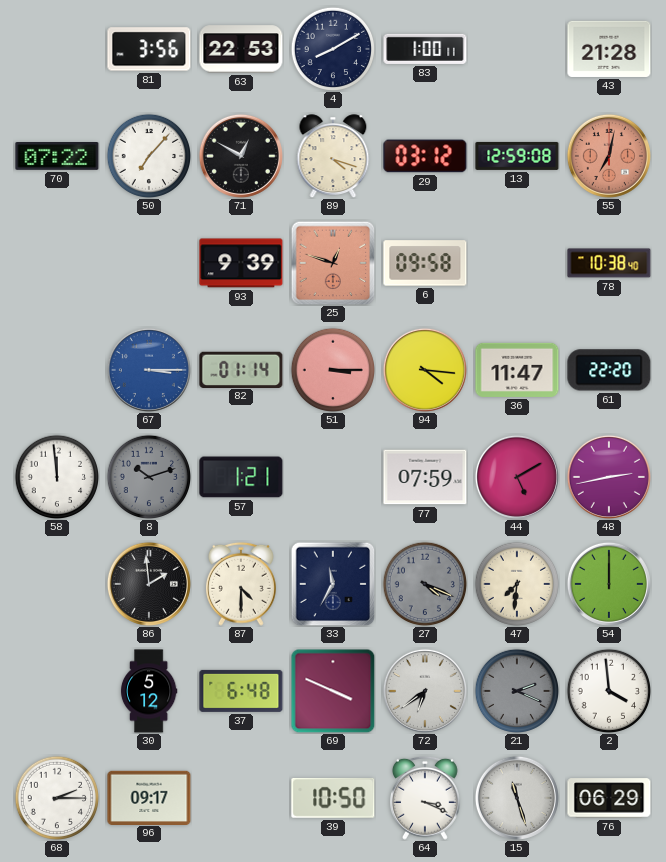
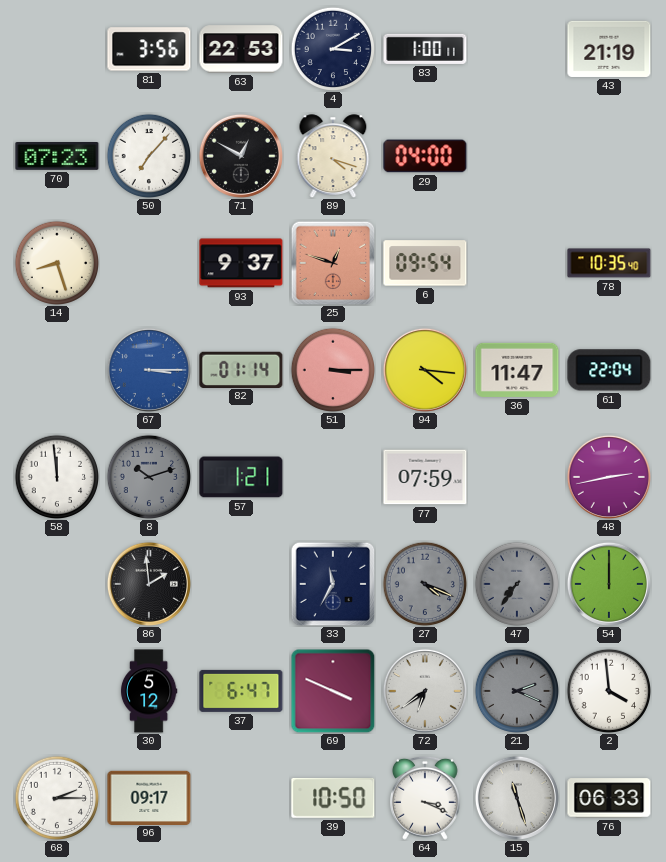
4: 8:10 -> 3:10 (332, 48)
43: 21:28 -> 21:19 (609, 49)
70: 07:22 -> 07:23 (57, 157)
29: 03:12 -> 04:00 (425, 156)
13: 12:59 -> none (517, 156)
55: 7:02 -> none (609, 156)
14: none -> 8:27 (56, 262)
93: 9:39 -> 9:37 (241, 263)
6: 09:58 -> 09:54 (425, 263)
78: 10:38 -> 10:35 (609, 263)
61: 22:20 -> 22:04 (609, 370)
44: 5:10 -> none (517, 477)
87: 4:30 -> none (241, 584)
47: 7:31 -> 7:36 (516, 583)
47 dial: cream -> grey (516, 583)
37: 6:48 -> 6:47 (241, 691)
76: 06:29 -> 06:33 (609, 798)
